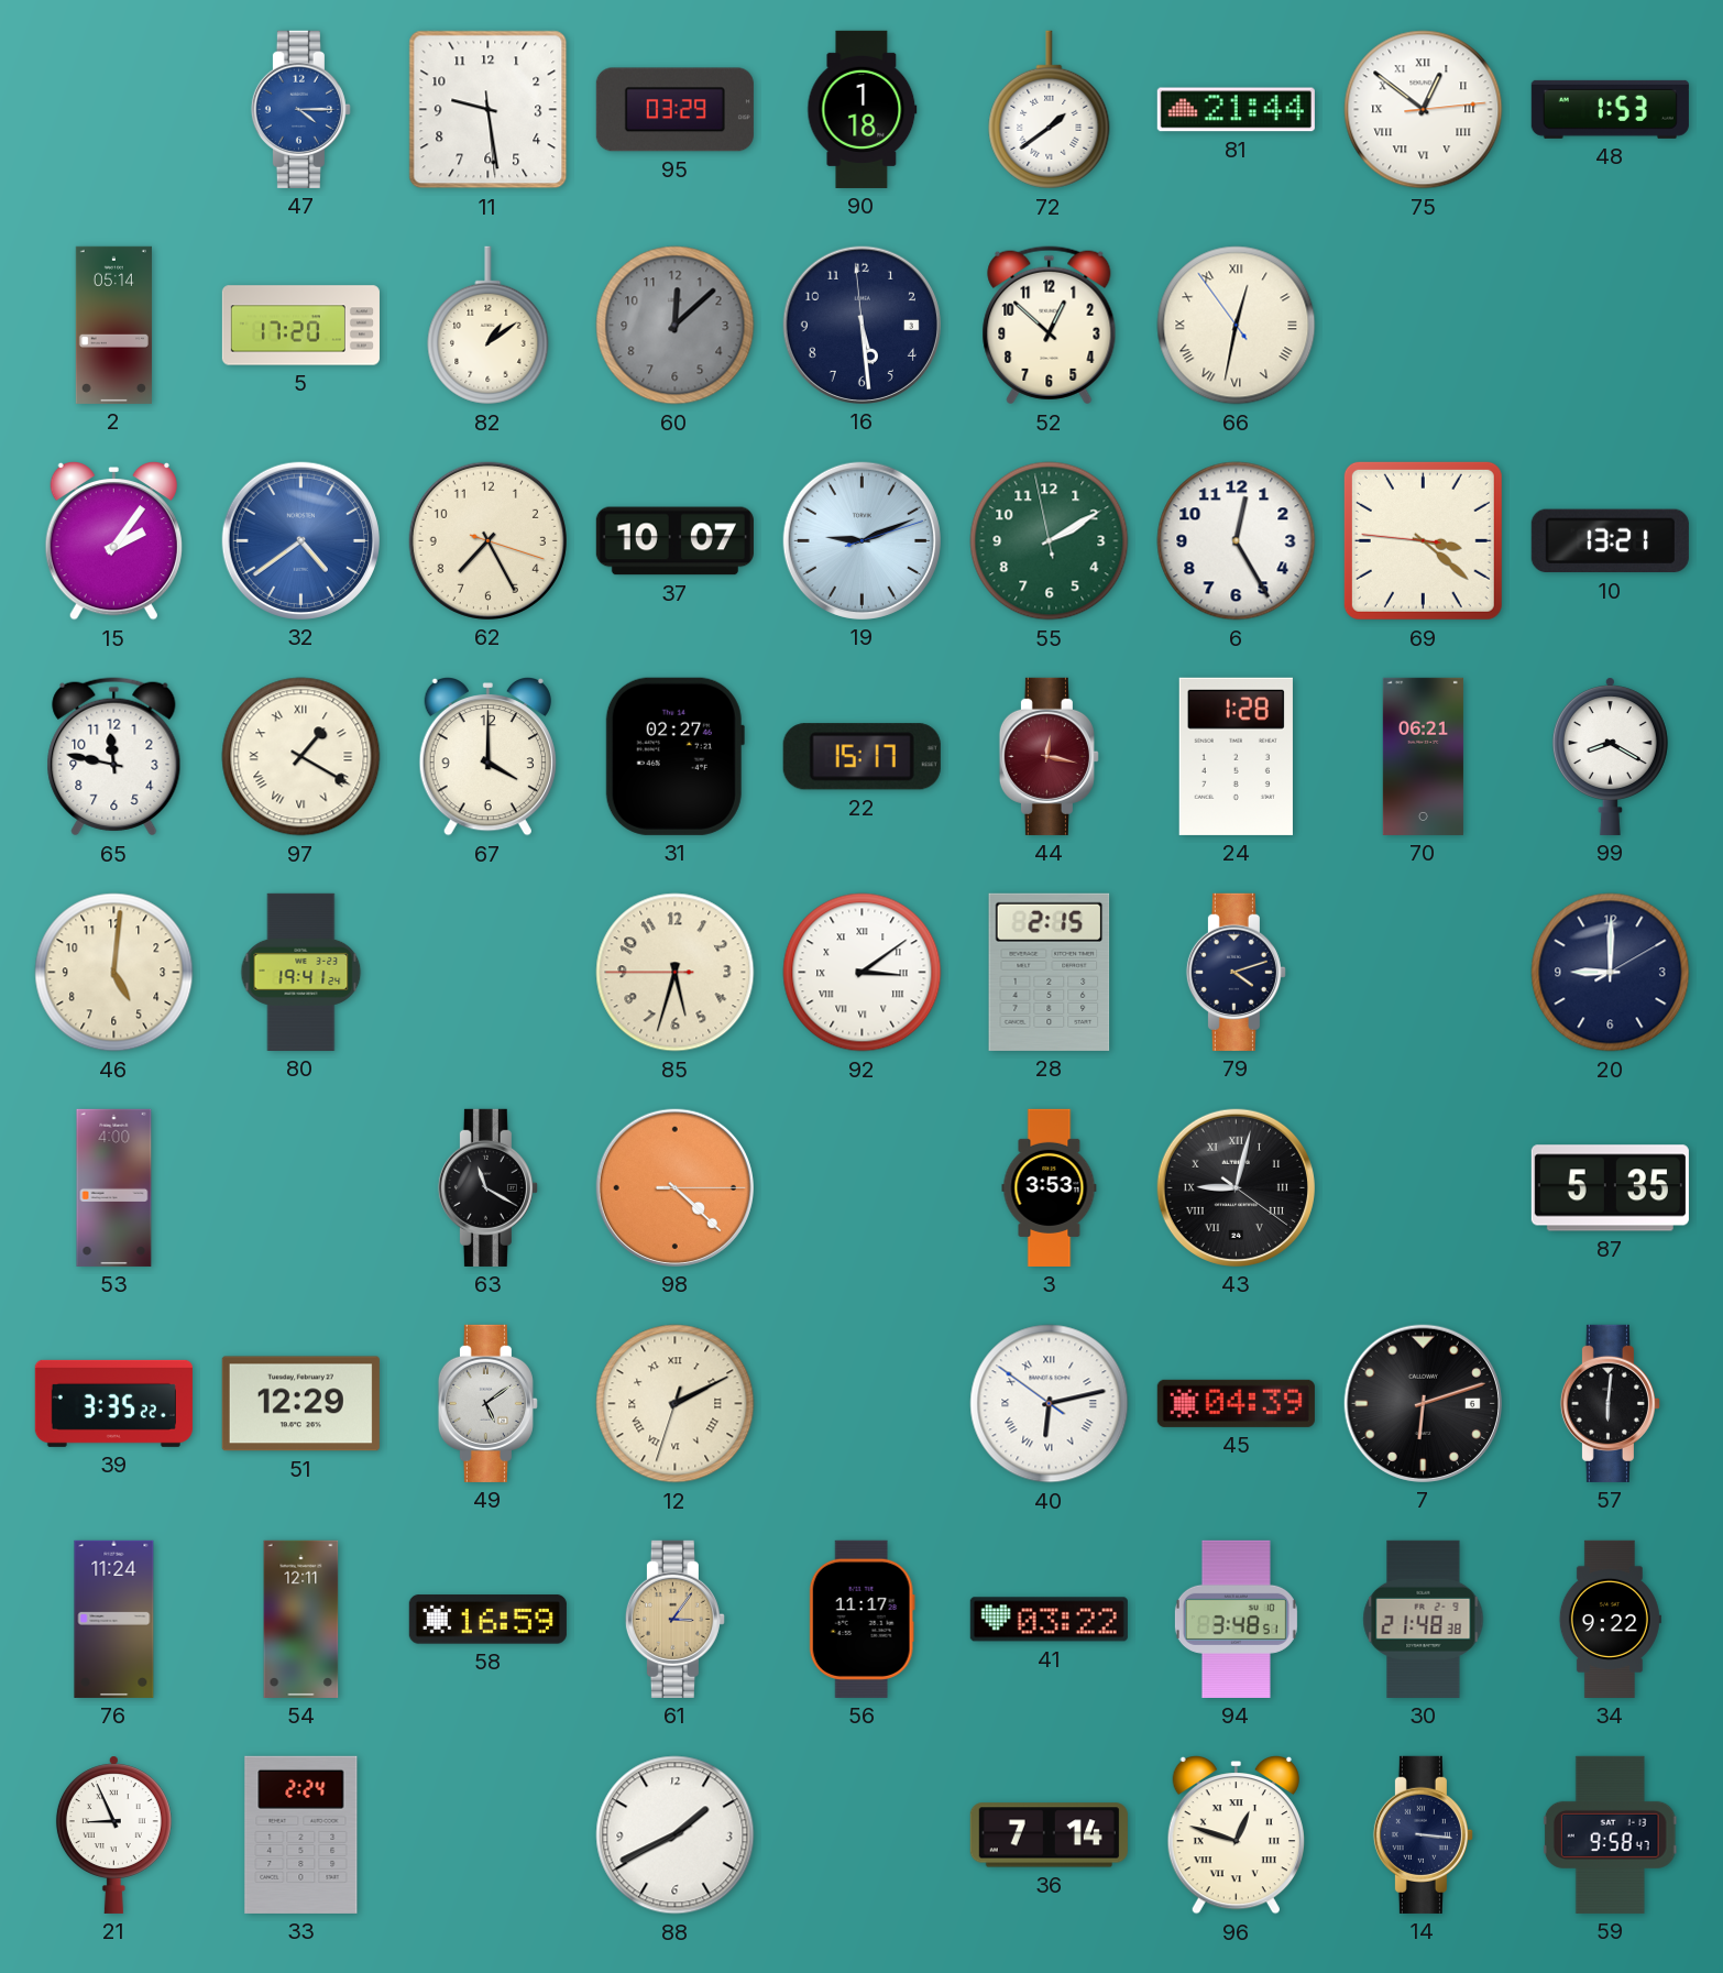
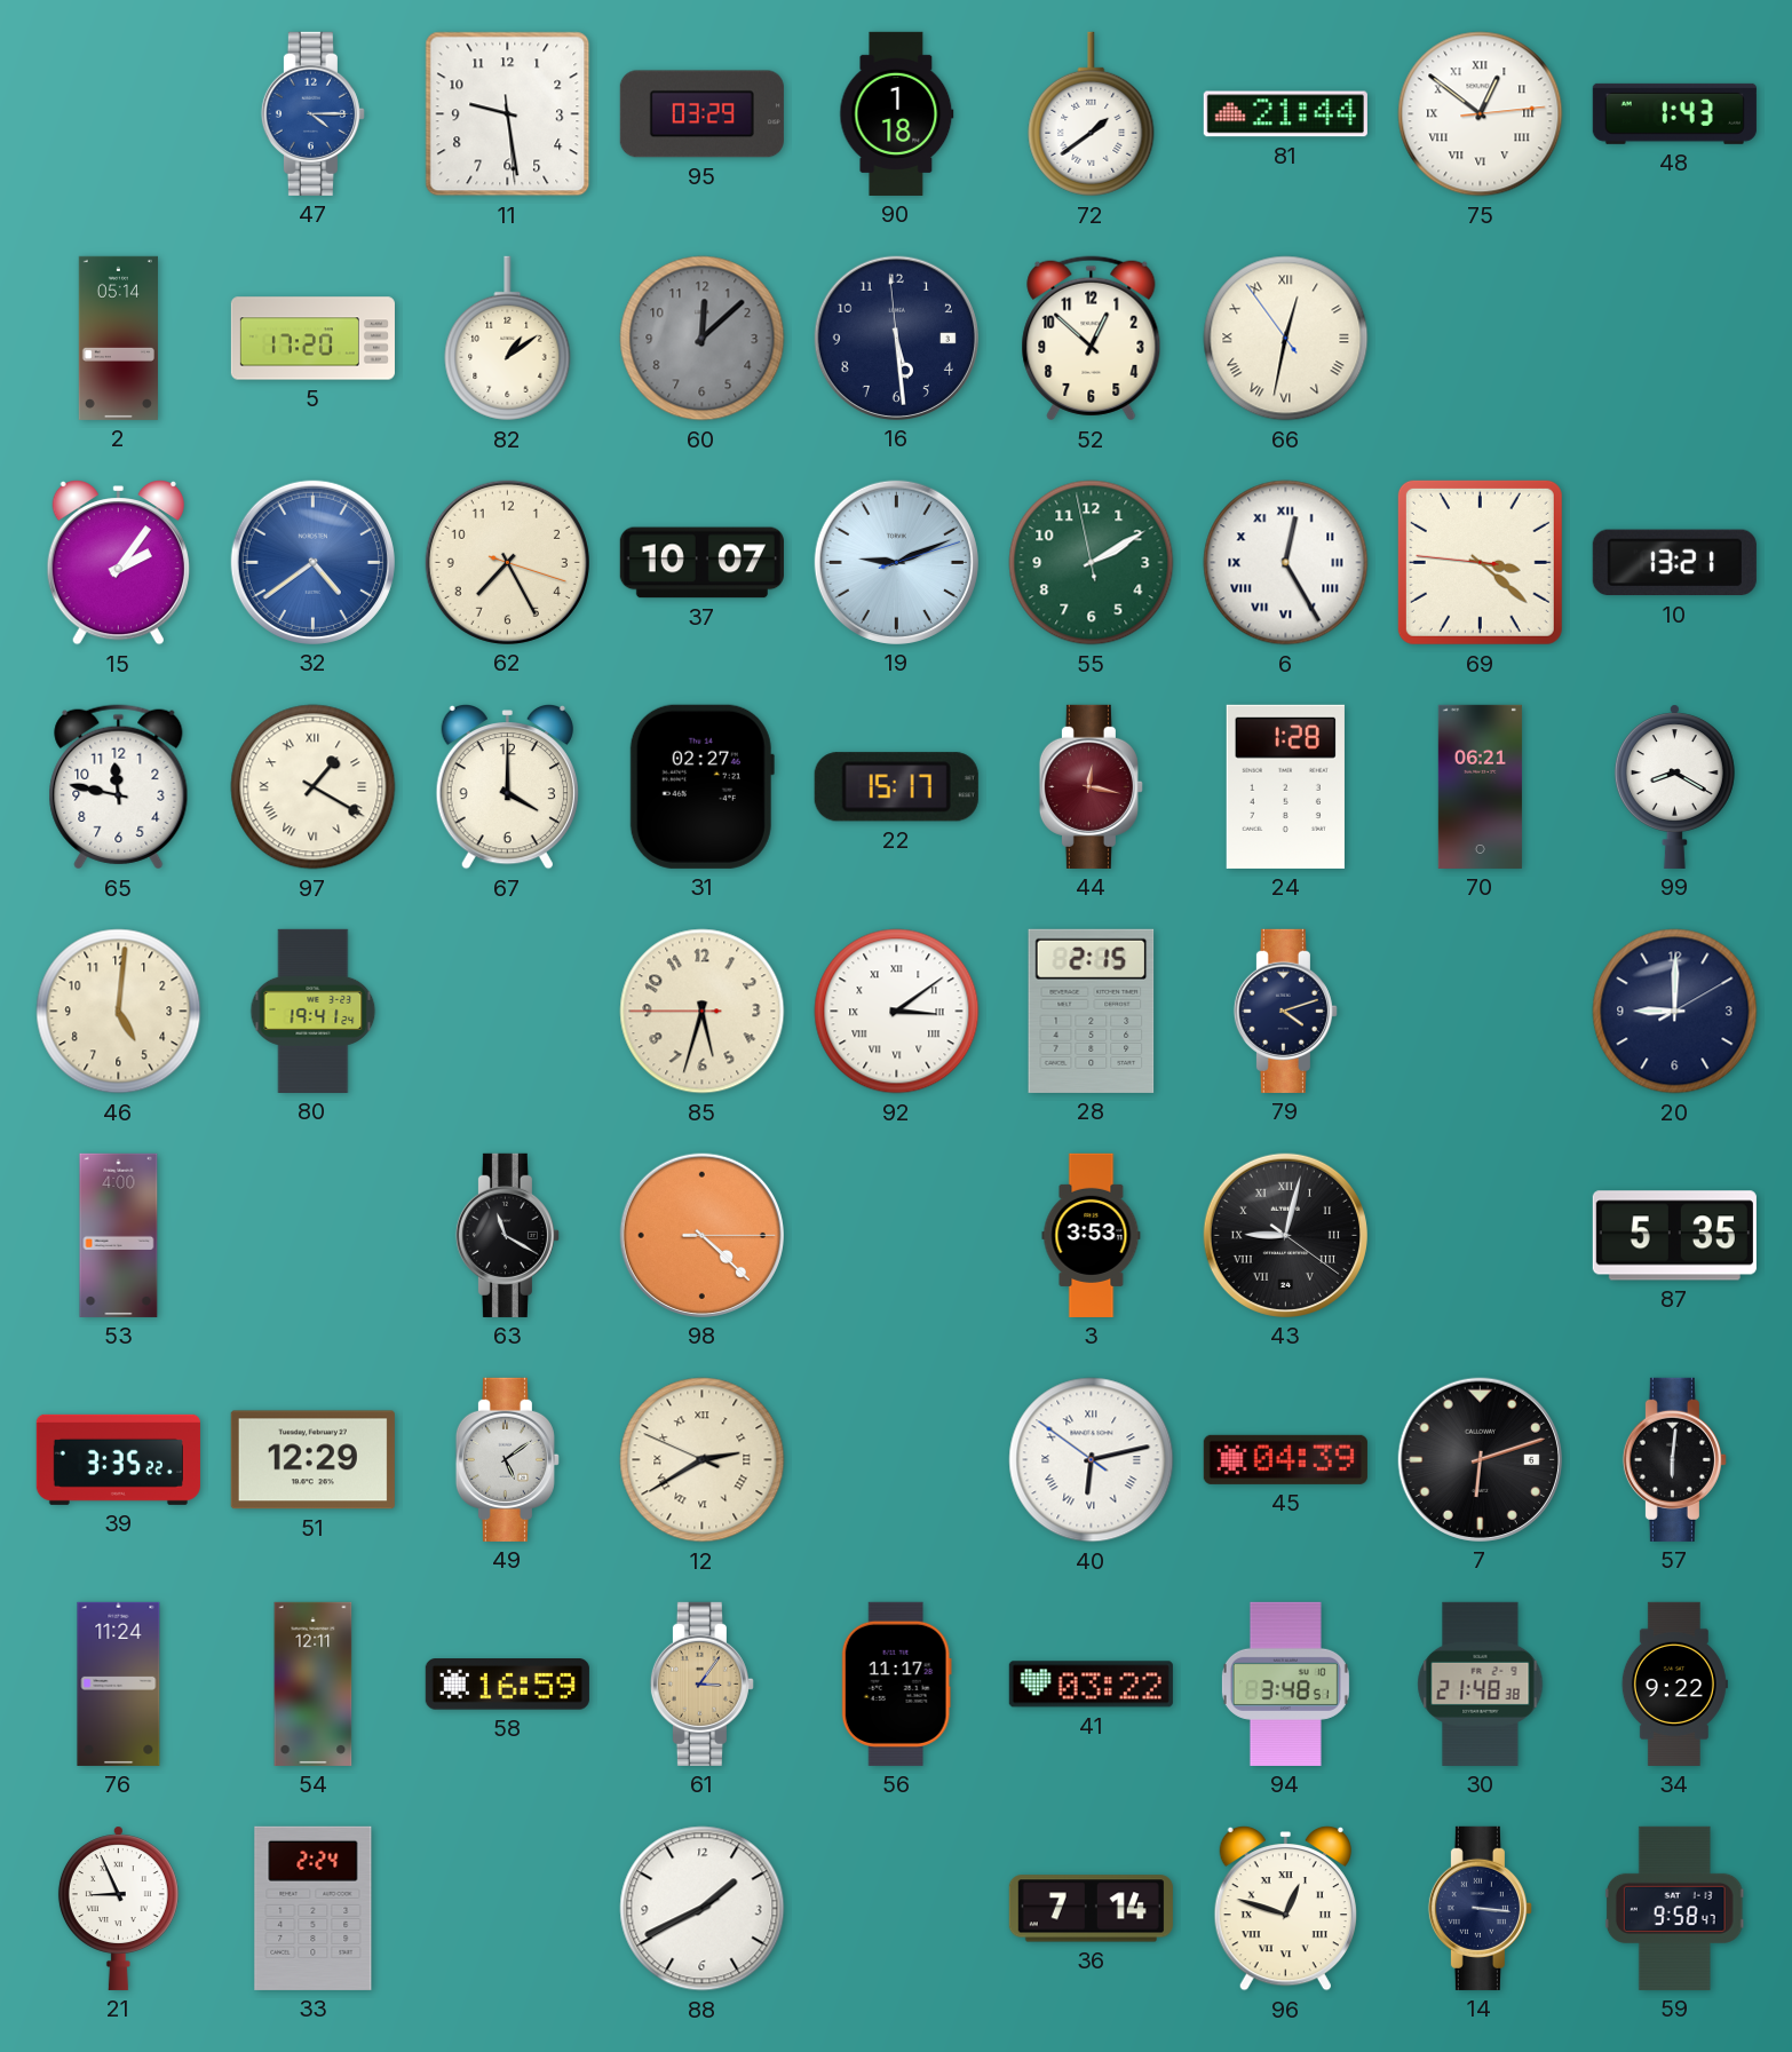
48: 1:53 -> 1:43 (1674, 113)
6 numerals: Arabic -> Roman (1286, 563)
12: 2:10 -> 2:39 (703, 1460)
